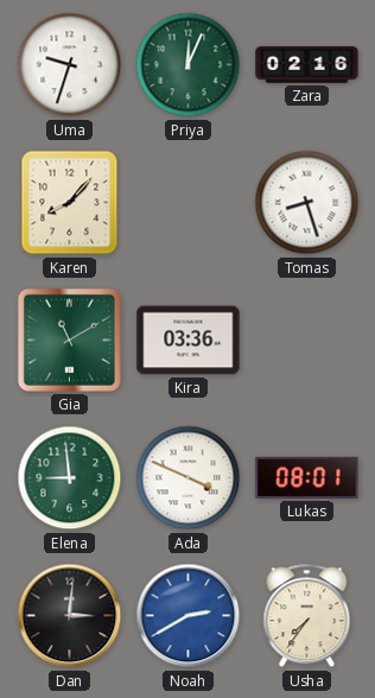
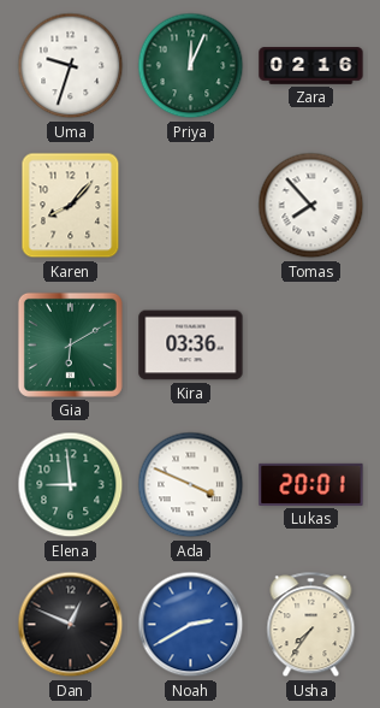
Tomas: 8:27 -> 7:53 (311, 206)
Gia: 11:10 -> 6:10 (70, 344)
Lukas: 08:01 -> 20:01 (311, 484)
Dan: 3:01 -> 12:49 (71, 625)
